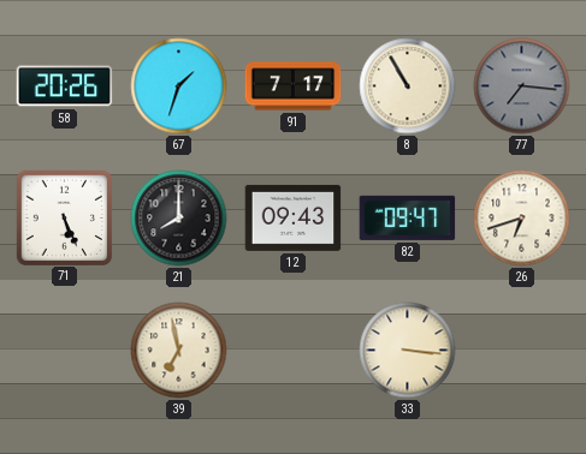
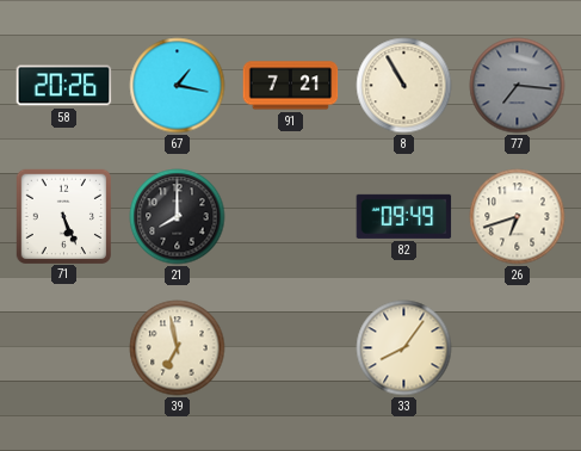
67: 1:33 -> 1:17 (178, 86)
91: 7:17 -> 7:21 (291, 86)
12: 09:43 -> none (294, 217)
82: 09:47 -> 09:49 (404, 216)
33: 3:16 -> 8:06 (404, 348)
